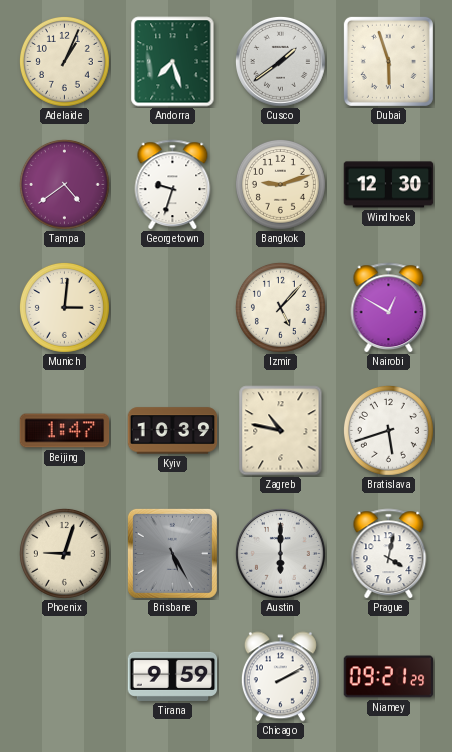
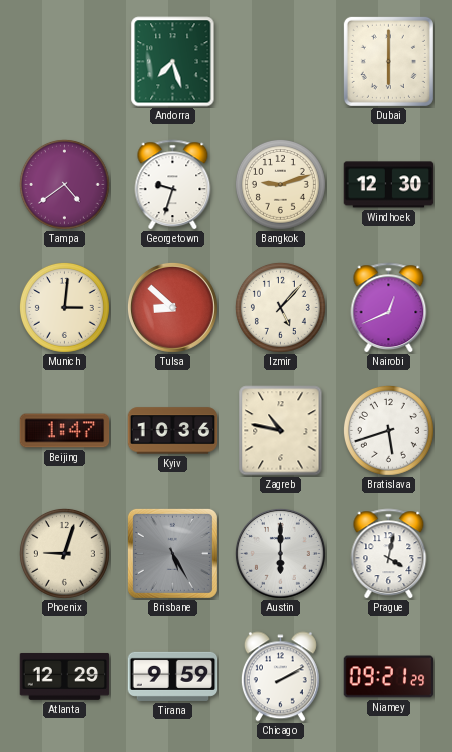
Adelaide: 1:04 -> none (64, 61)
Cusco: 1:39 -> none (280, 61)
Dubai: 5:57 -> 6:00 (388, 61)
Tulsa: none -> 8:52 (172, 307)
Nairobi: 12:50 -> 12:41 (389, 308)
Kyiv: 10:39 -> 10:36 (173, 431)
Atlanta: none -> 12:29 (65, 676)
